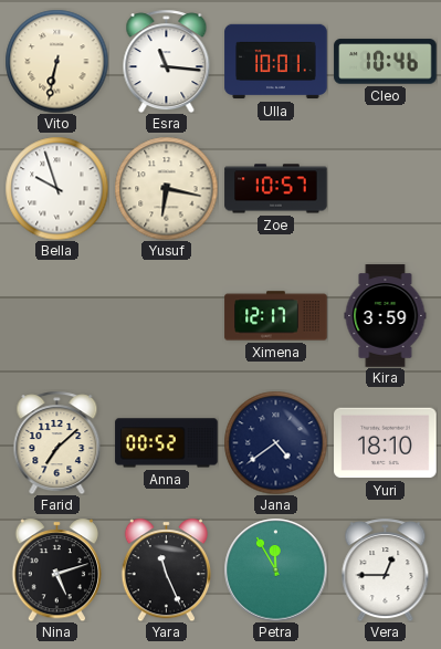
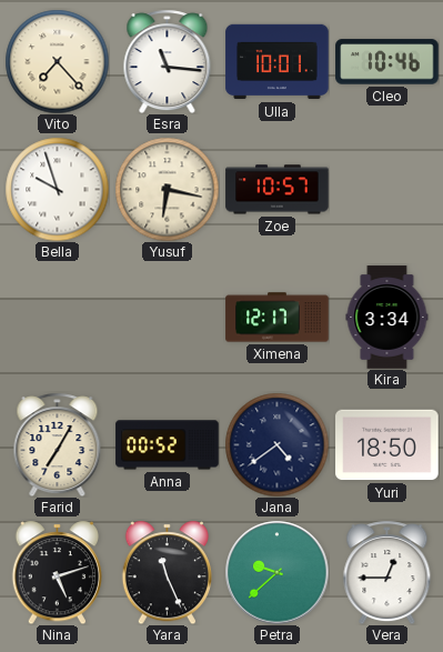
Vito: 6:32 -> 7:23 (57, 61)
Kira: 3:59 -> 3:34 (387, 318)
Farid: 7:08 -> 7:05 (58, 444)
Yuri: 18:10 -> 18:50 (387, 445)
Petra: 11:55 -> 9:38 (276, 572)
